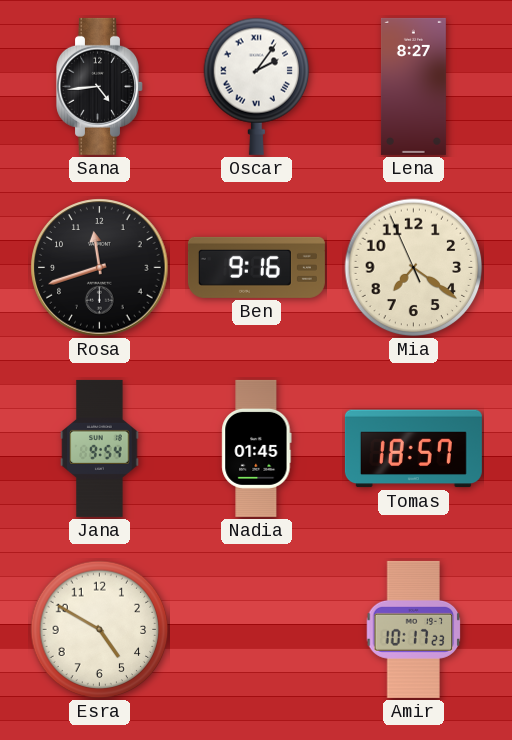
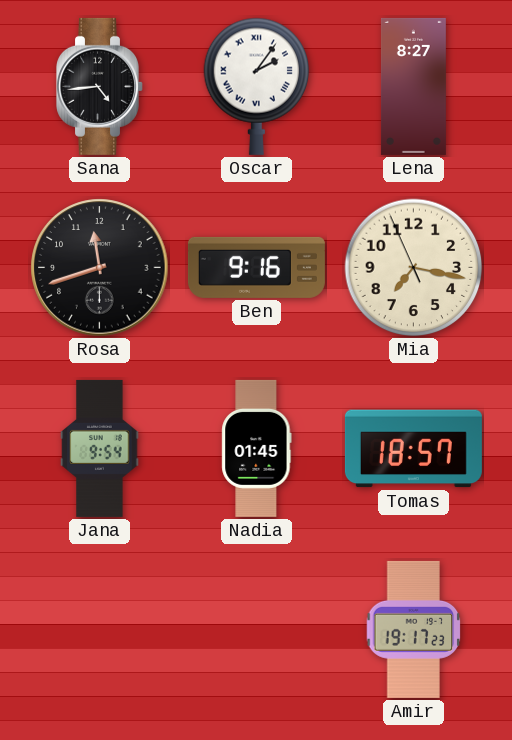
Mia: 7:20 -> 7:16 (414, 268)
Esra: 4:50 -> none (100, 630)
Amir: 10:17 -> 19:17 (414, 629)
